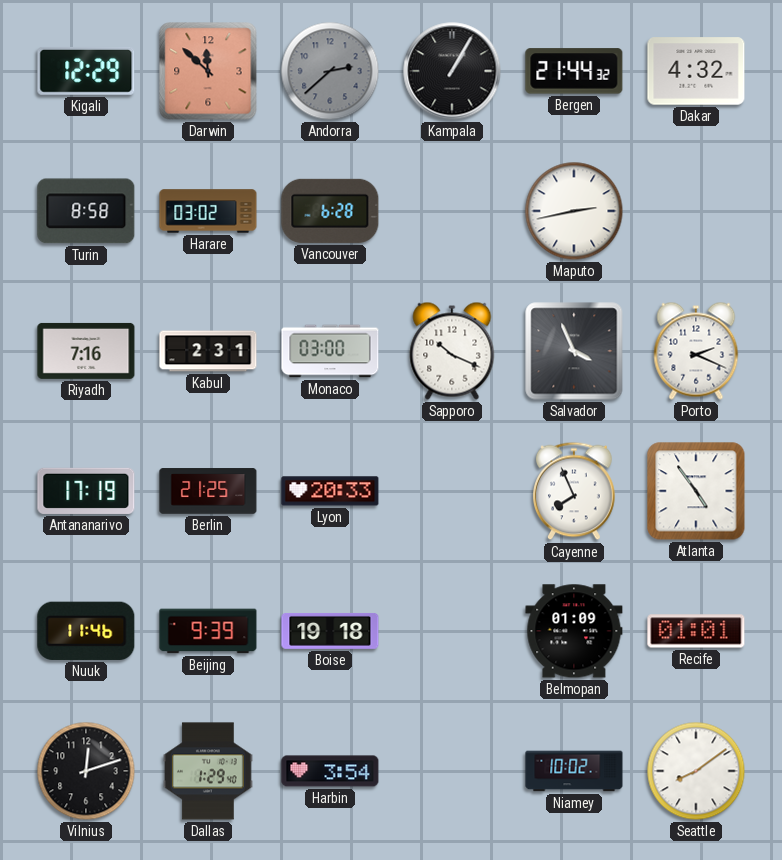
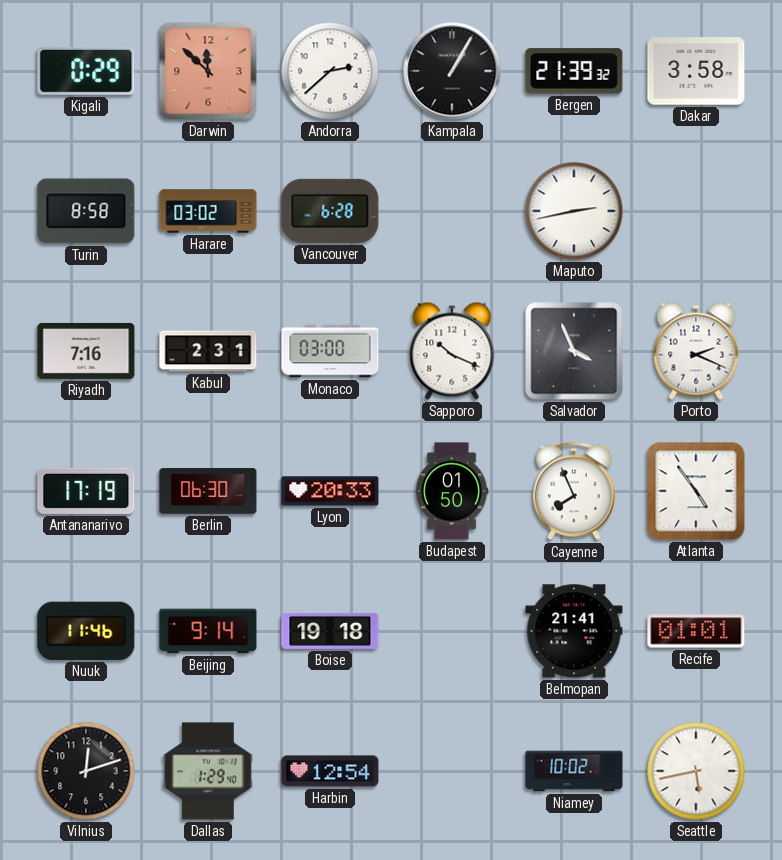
Kigali: 12:29 -> 0:29 (86, 71)
Andorra dial: grey -> white (330, 71)
Bergen: 21:44 -> 21:39 (574, 71)
Dakar: 4:32 -> 3:58 (696, 71)
Berlin: 21:25 -> 06:30 (208, 491)
Budapest: none -> 01:50 (452, 491)
Beijing: 9:39 -> 9:14 (208, 631)
Belmopan: 01:09 -> 21:41 (574, 631)
Harbin: 3:54 -> 12:54 (330, 771)
Seattle: 8:09 -> 5:43 (696, 771)
